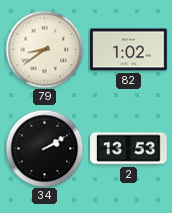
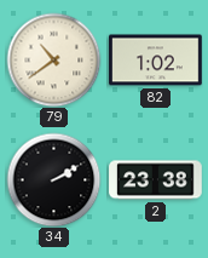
79: 8:39 -> 10:39 (53, 59)
2: 13:53 -> 23:38 (156, 180)
